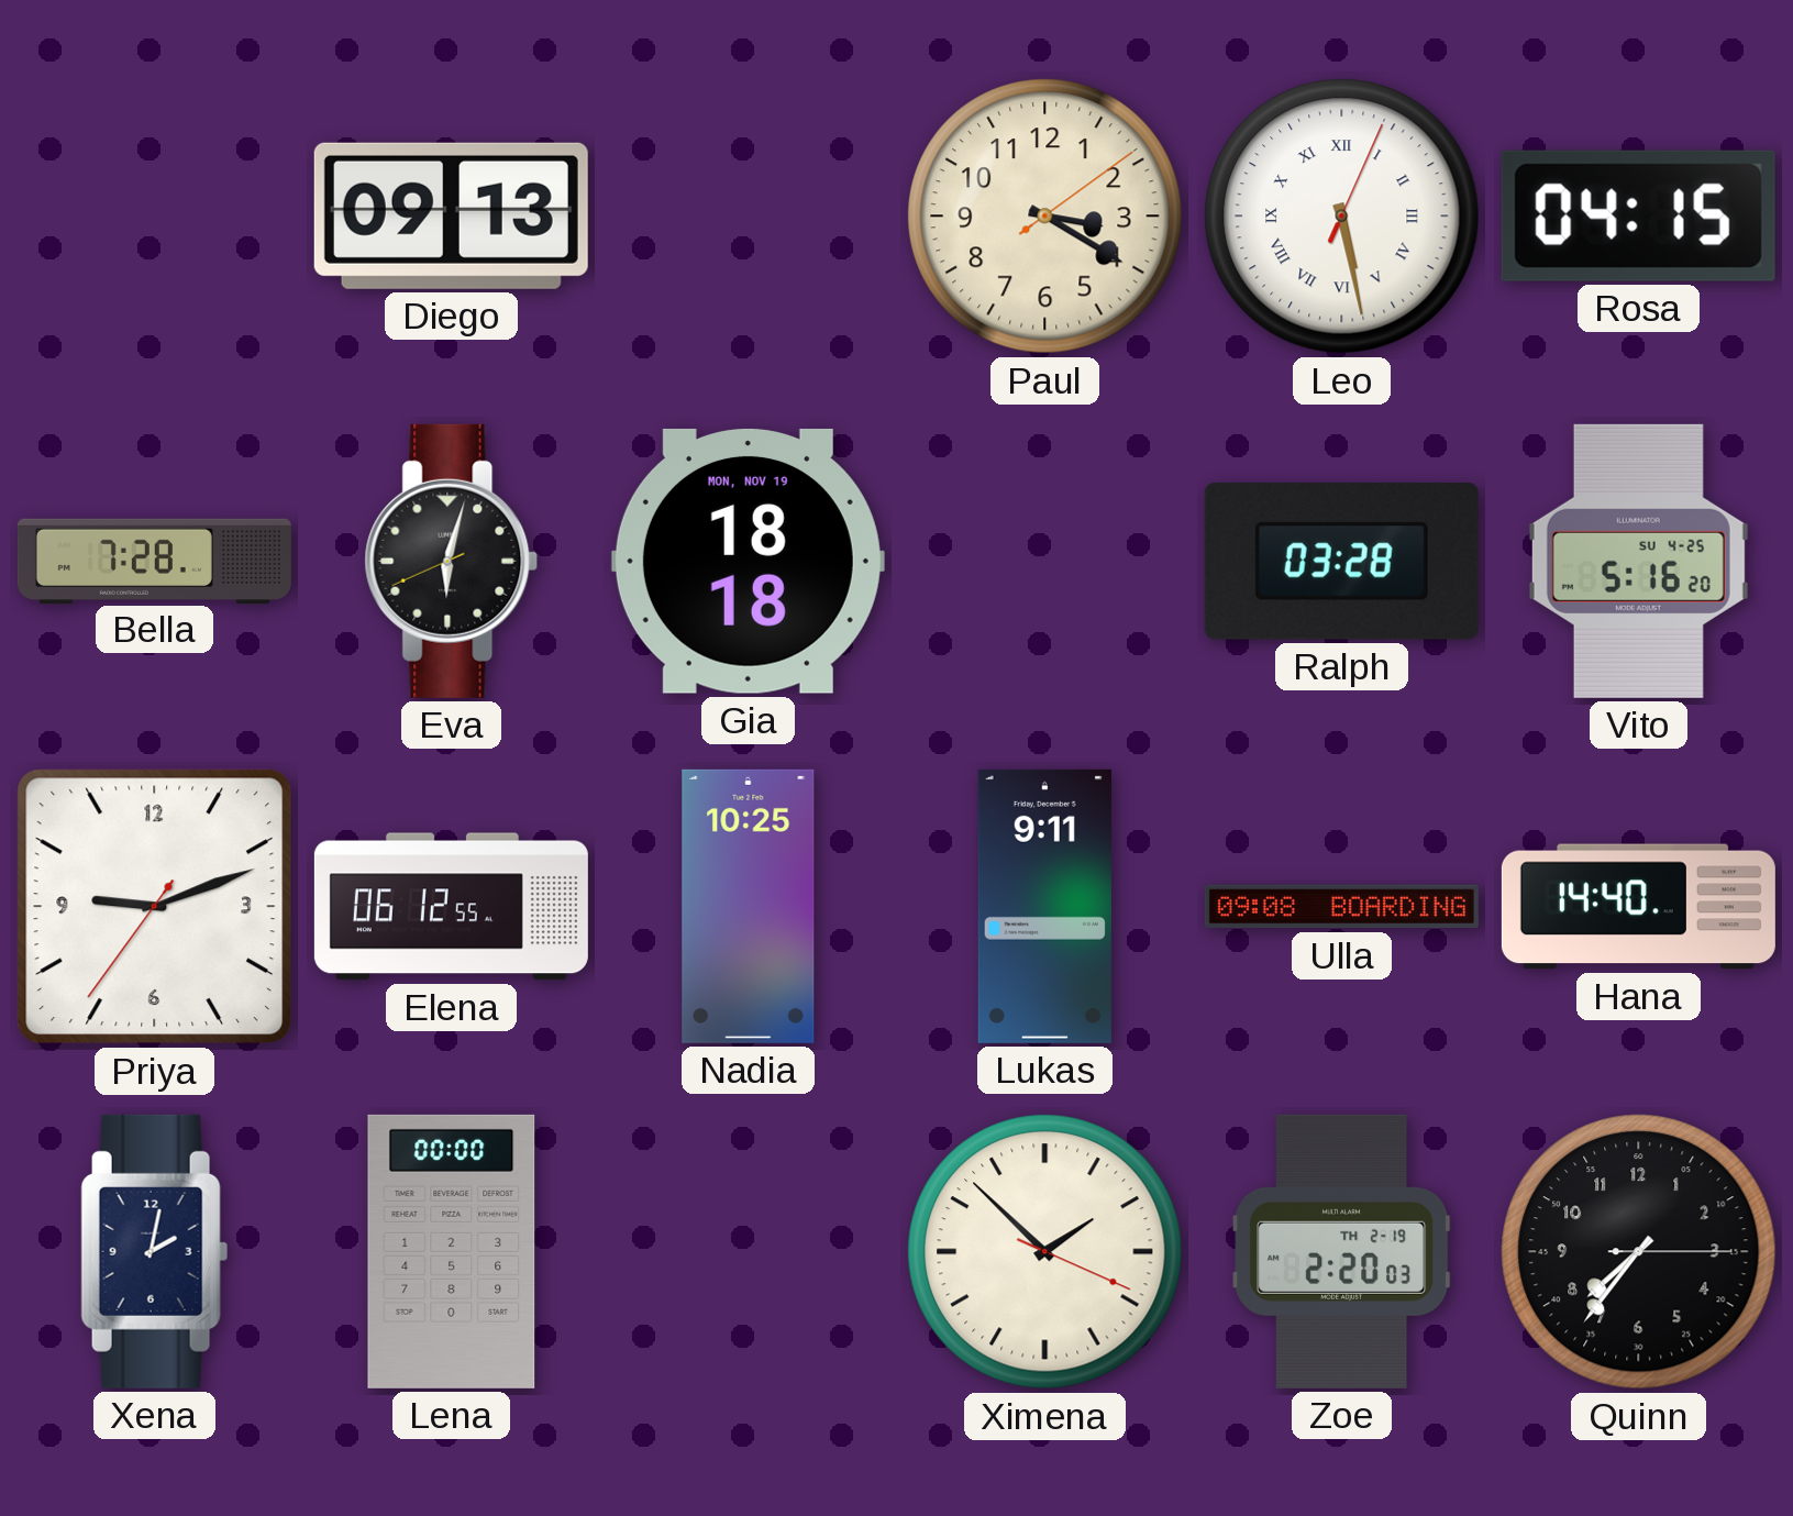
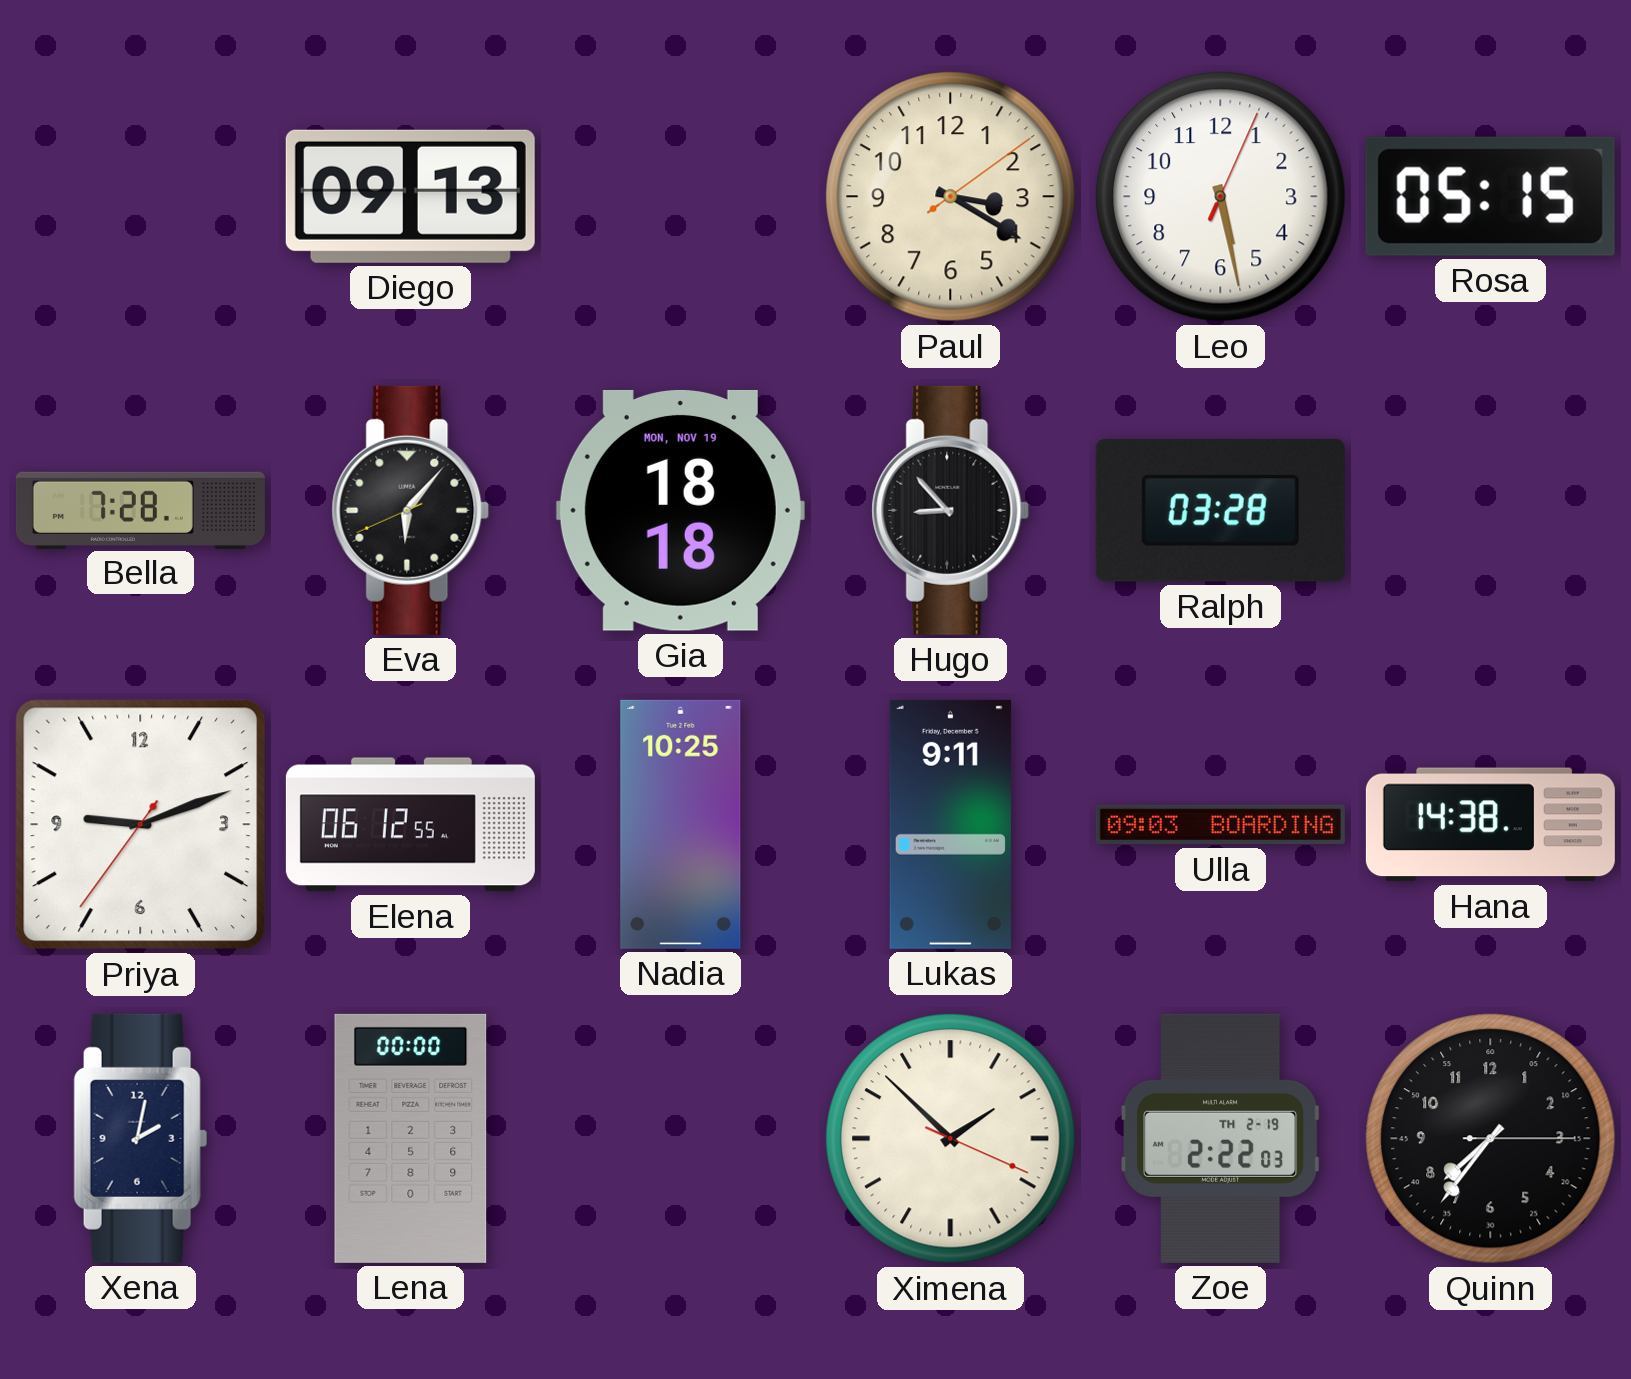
Leo numerals: Roman -> Arabic (1221, 197)
Rosa: 04:15 -> 05:15 (1490, 196)
Eva: 6:02 -> 6:06 (411, 510)
Hugo: none -> 8:53 (951, 510)
Vito: 5:16 -> none (1638, 561)
Ulla: 09:08 -> 09:03 (1220, 825)
Hana: 14:40 -> 14:38 (1490, 825)
Zoe: 2:20 -> 2:22 (1221, 1138)
